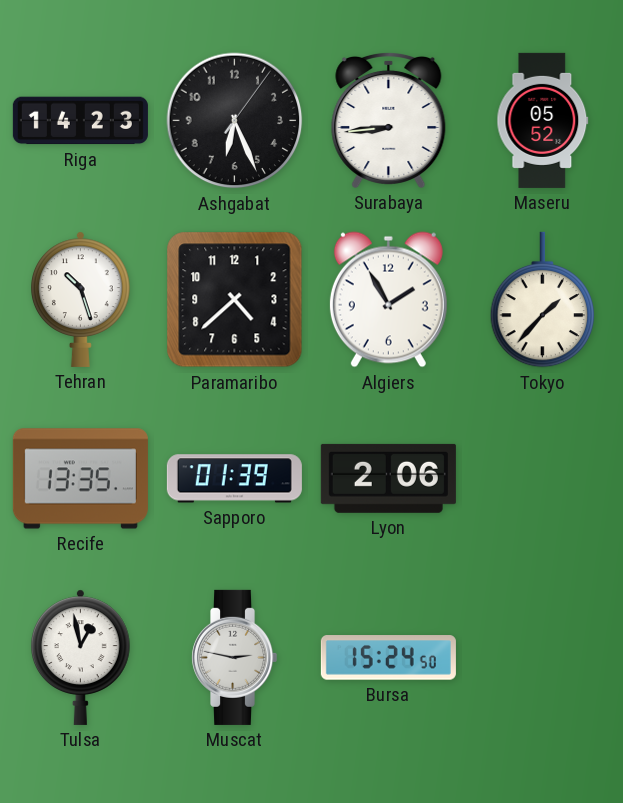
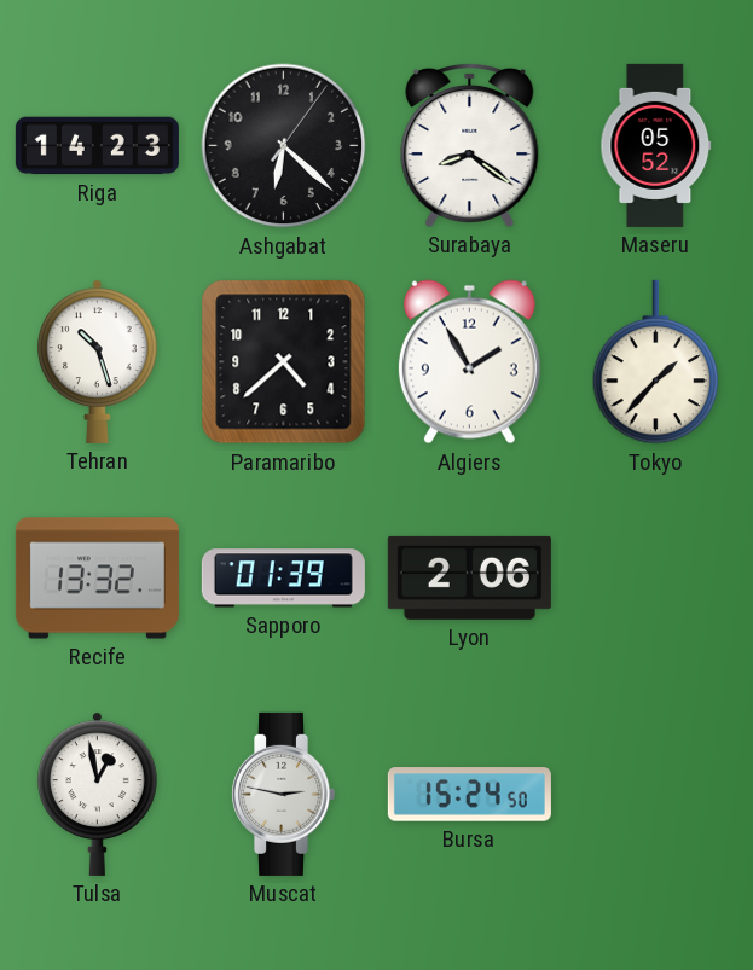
Ashgabat: 6:26 -> 6:22 (284, 146)
Surabaya: 8:44 -> 8:21 (470, 145)
Recife: 13:35 -> 13:32 (97, 579)
